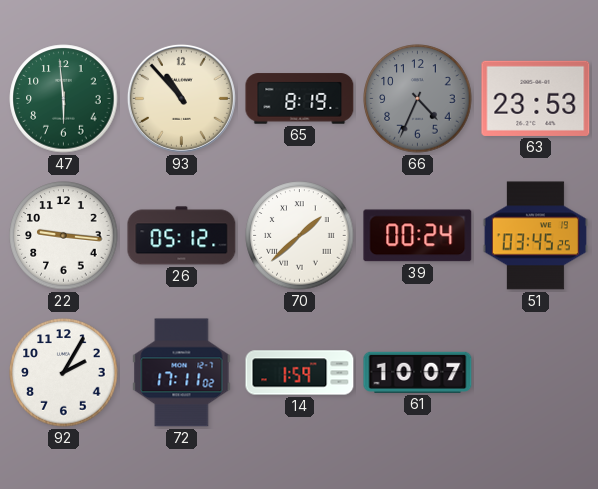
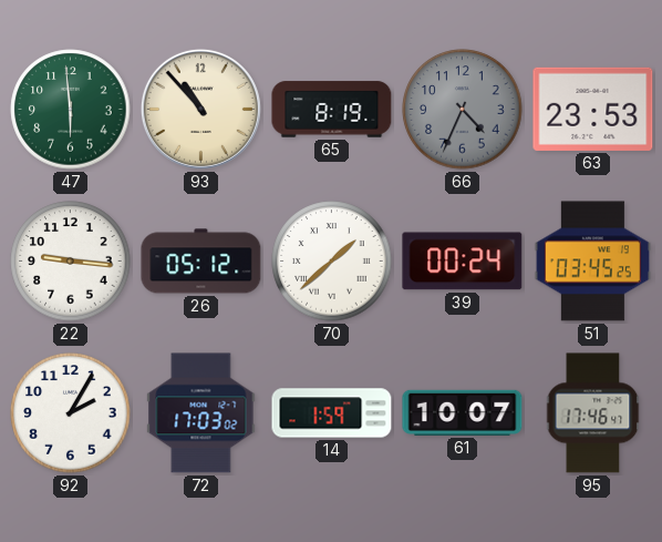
72: 17:11 -> 17:03 (201, 413)
95: none -> 17:46 (593, 413)
